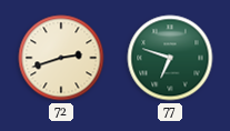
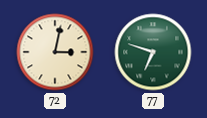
72: 2:42 -> 3:02 (55, 52)
